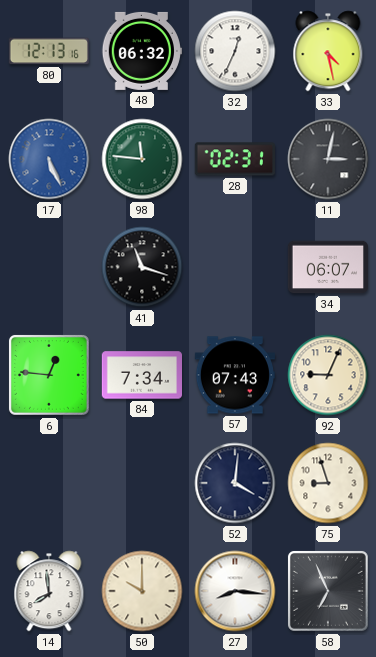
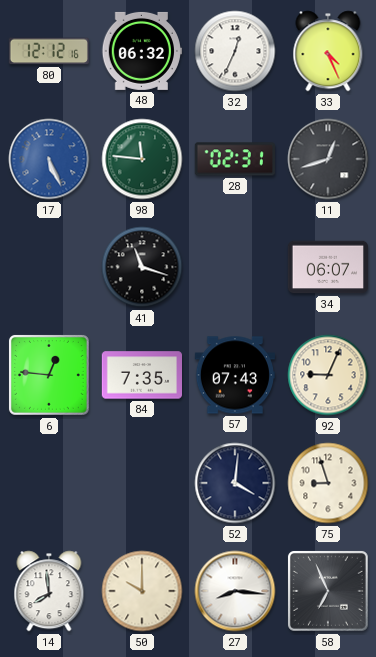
80: 12:13 -> 12:12 (49, 51)
33: 4:28 -> 4:26 (328, 51)
11: 3:02 -> 12:42 (328, 159)
84: 7:34 -> 7:35 (141, 375)
